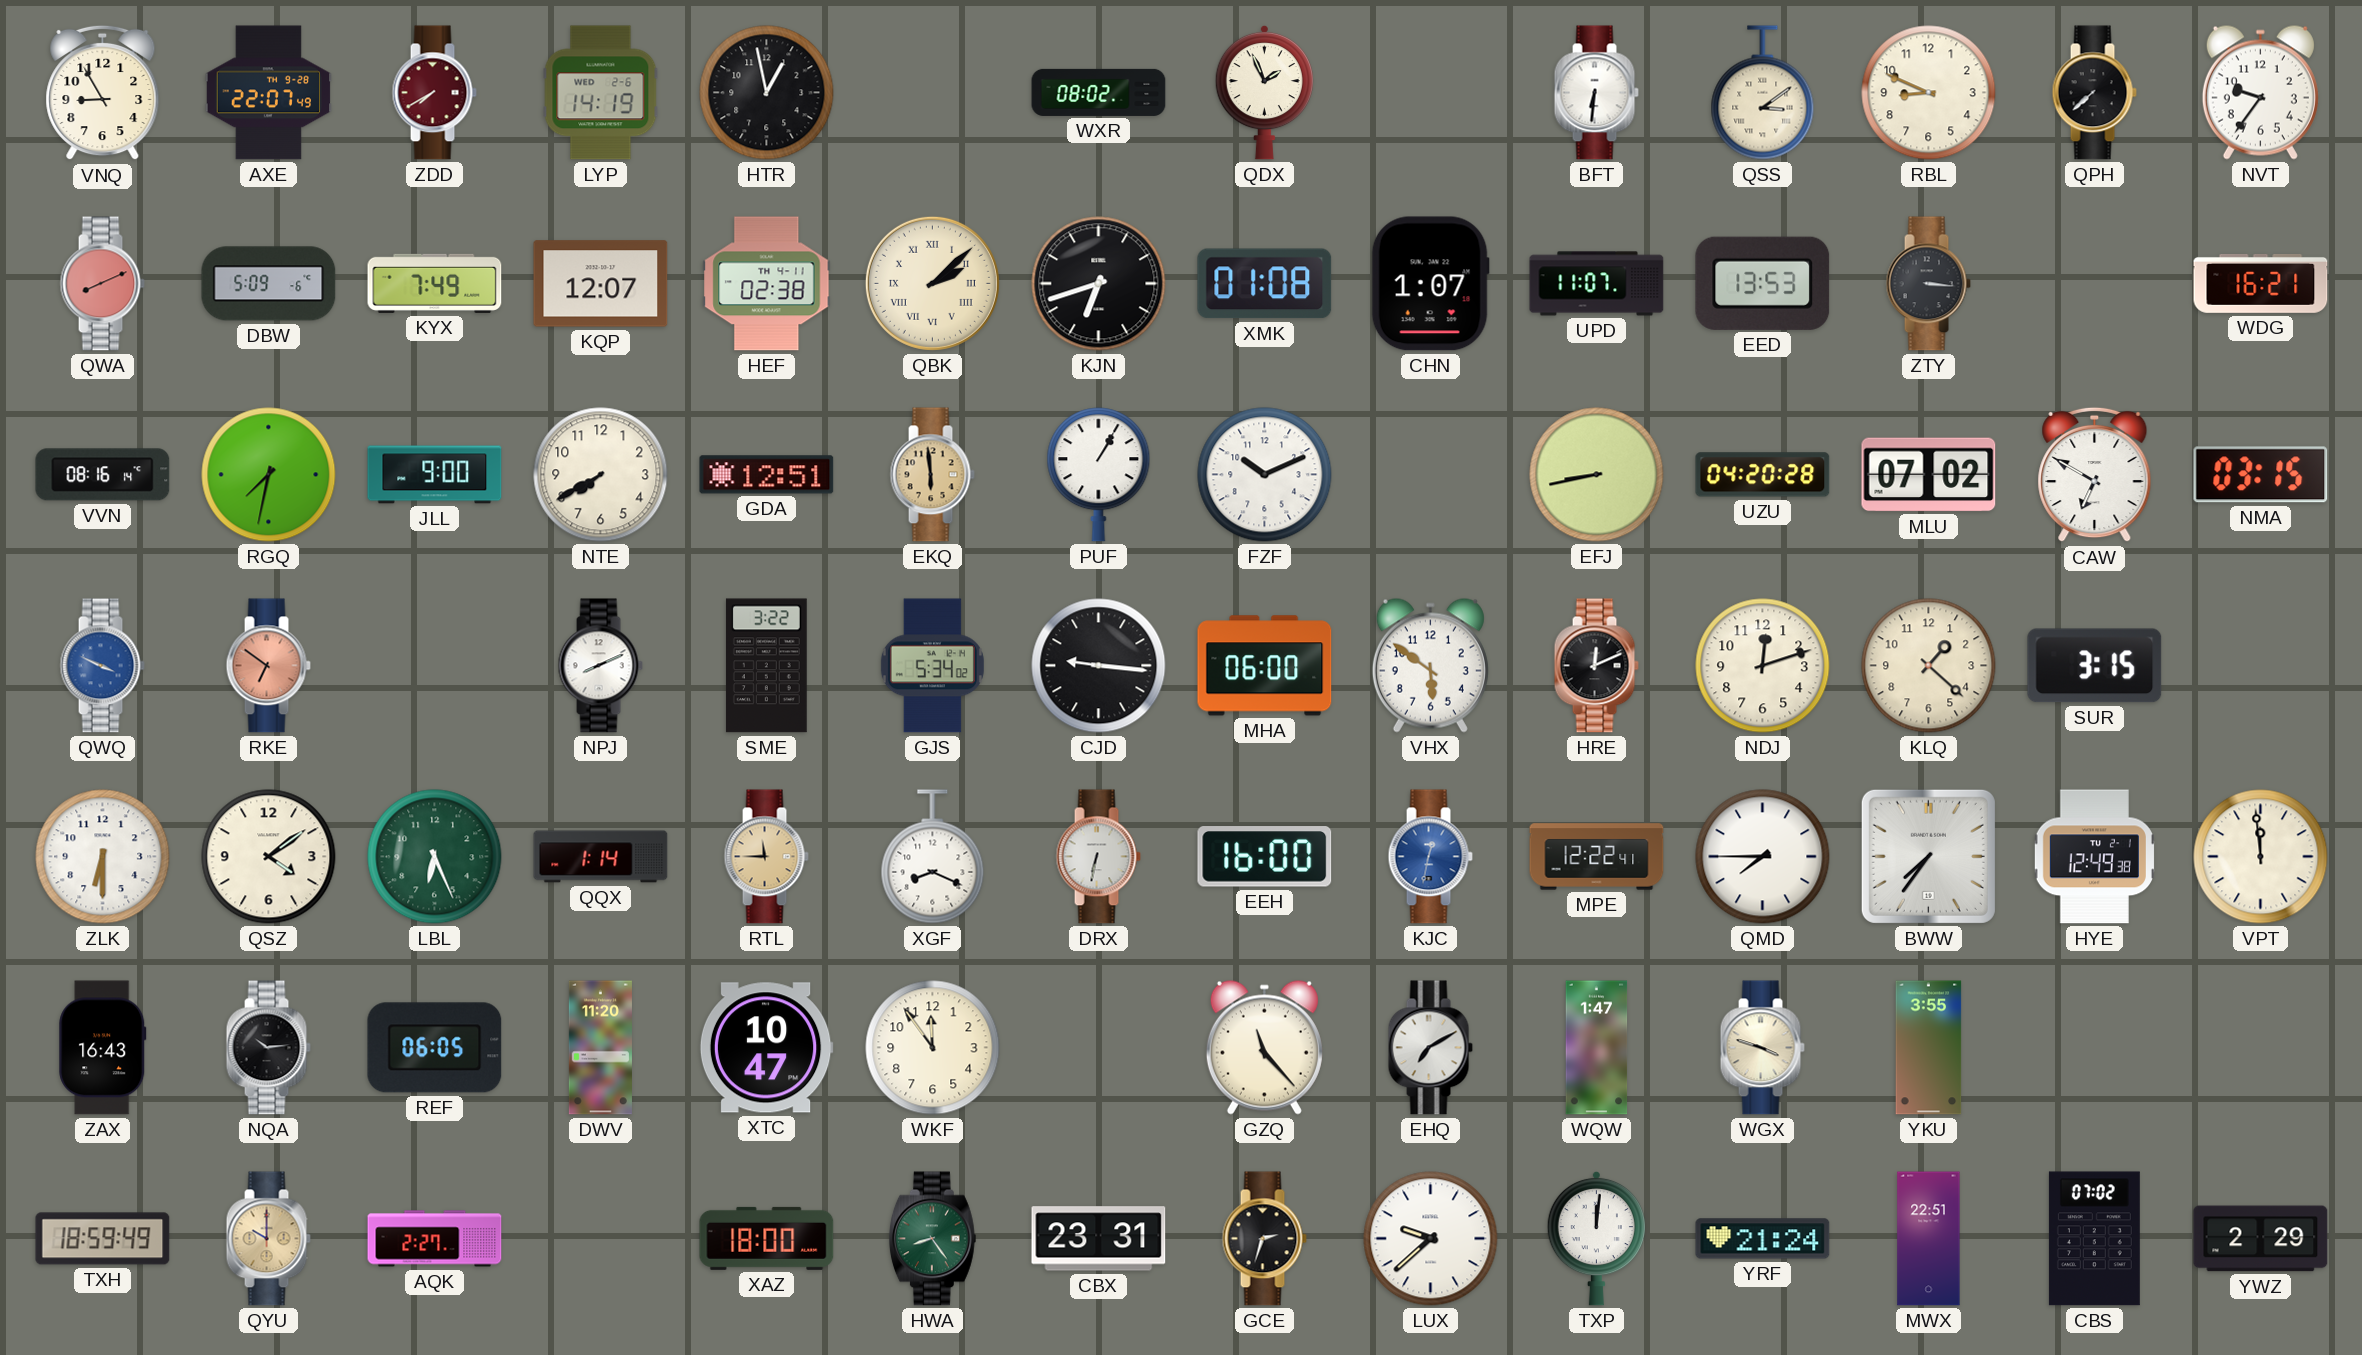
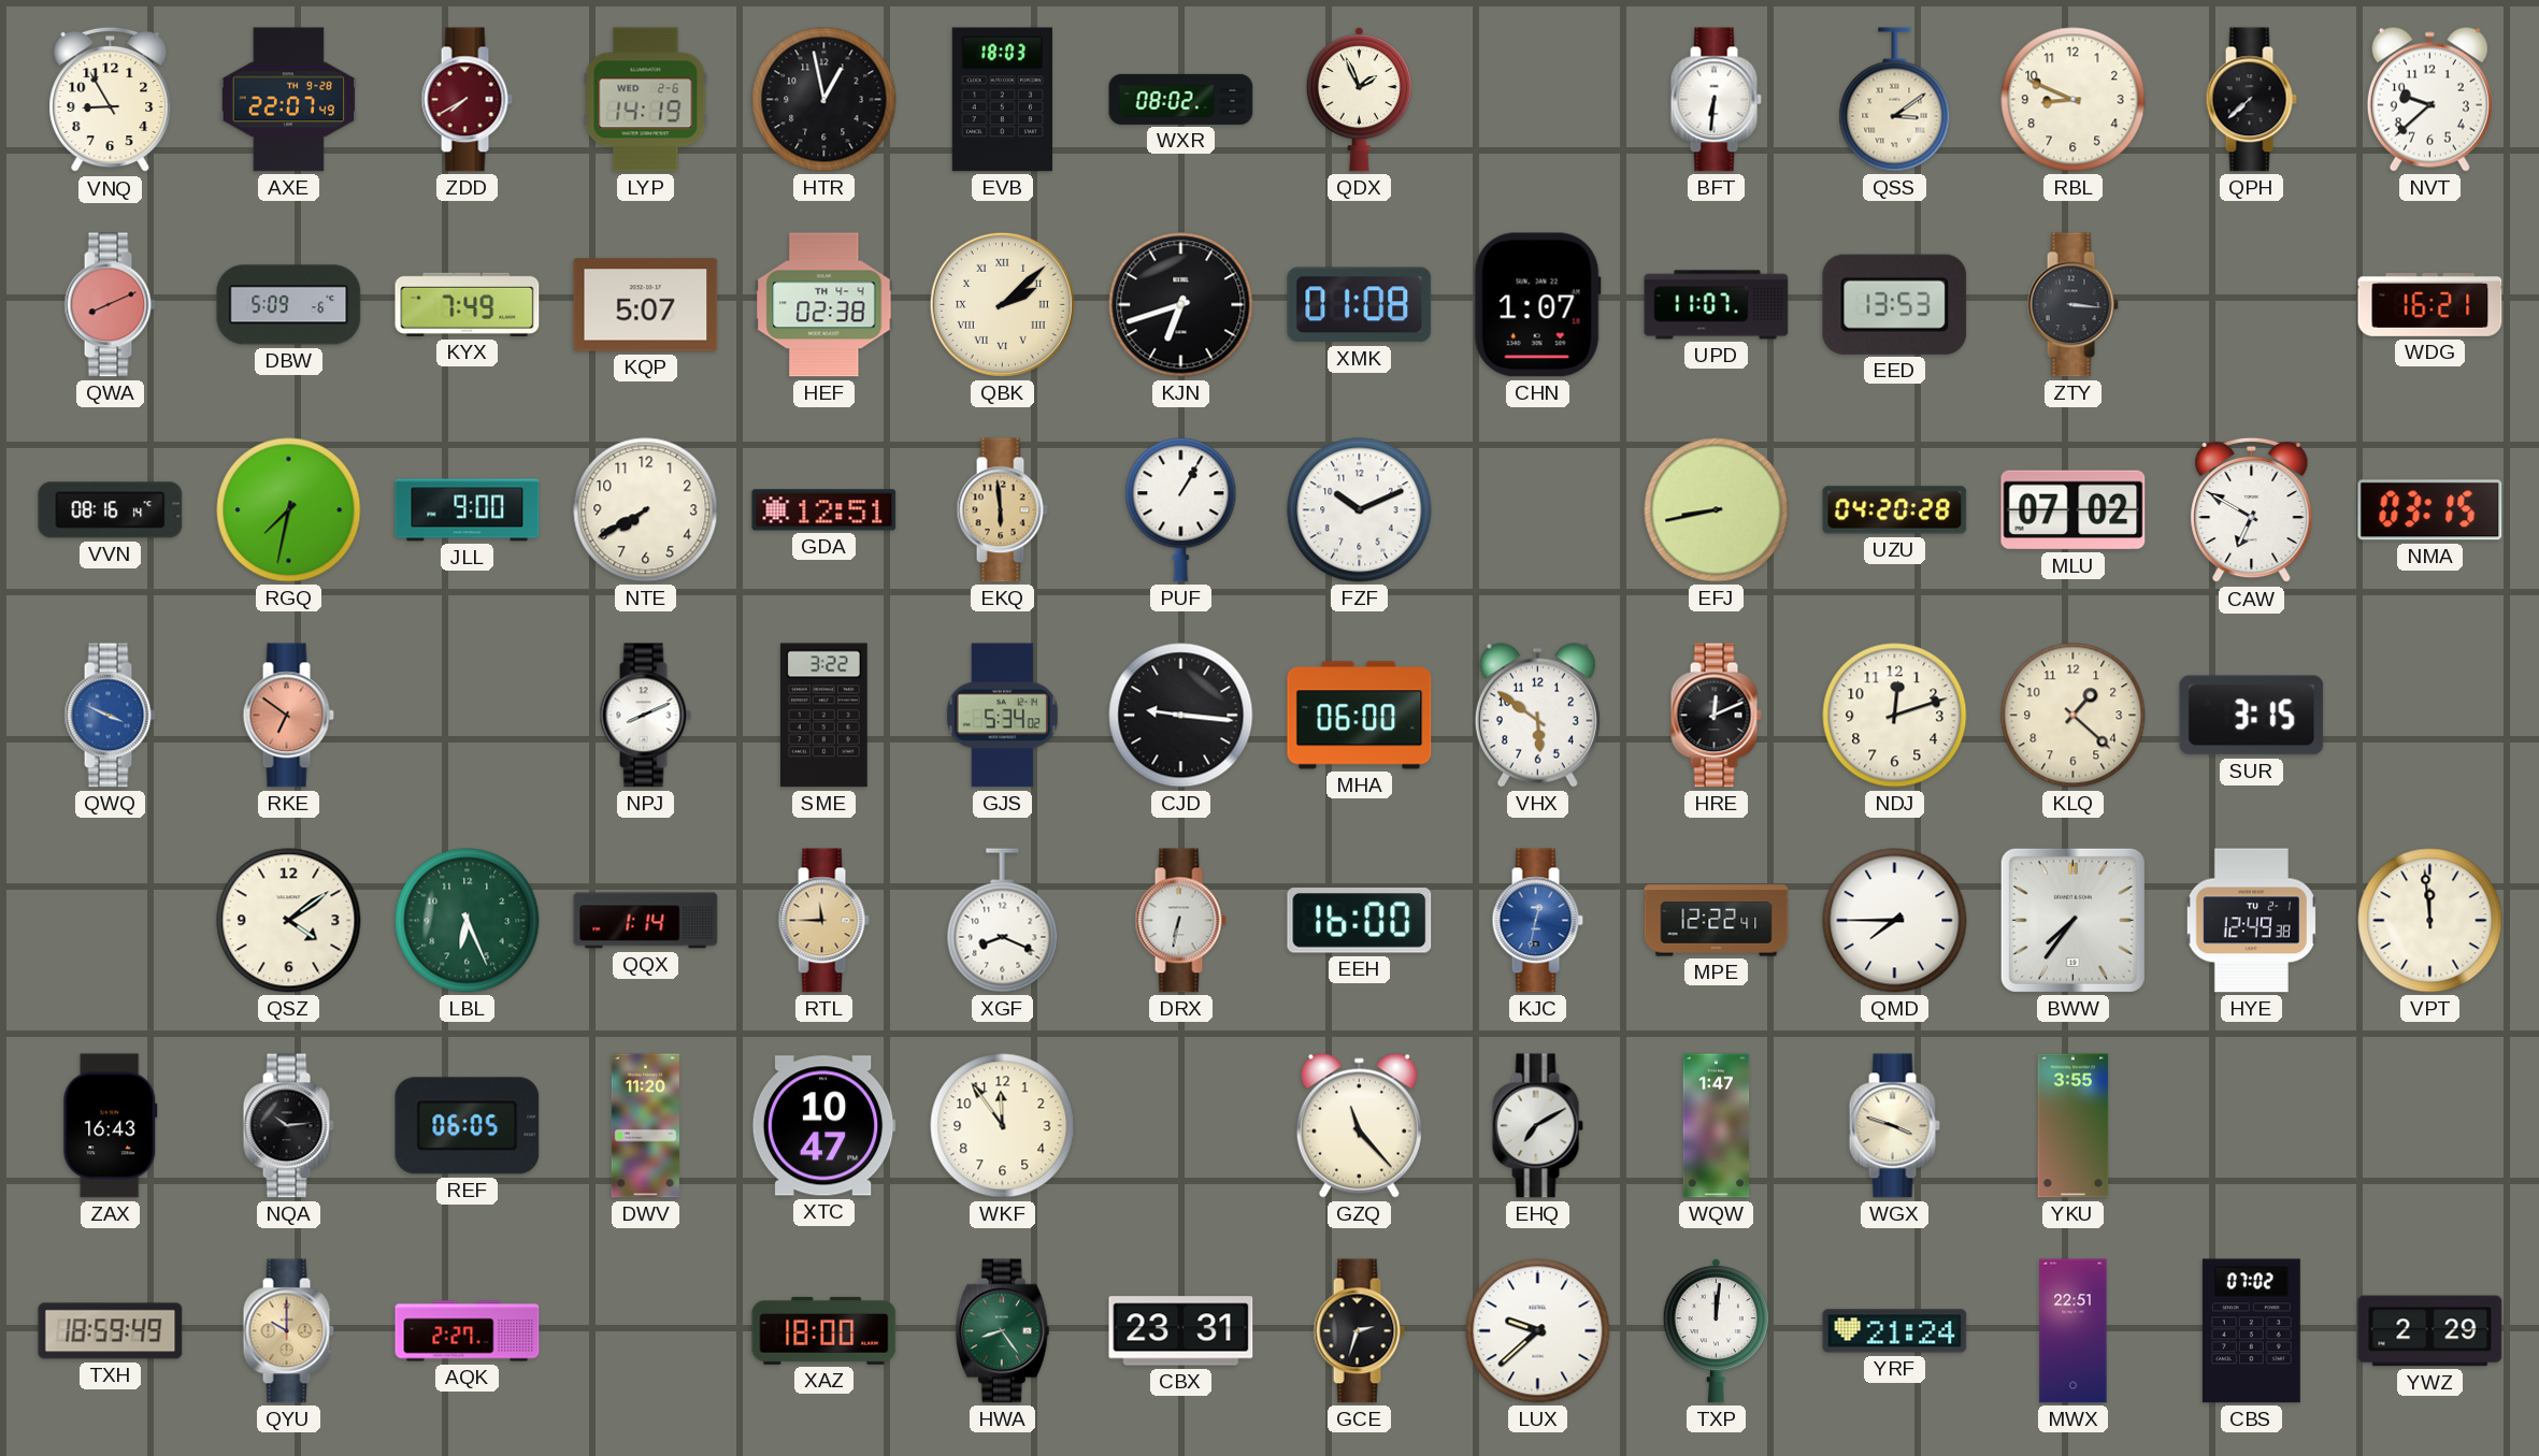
EVB: none -> 18:03 (1002, 100)
NVT: 9:36 -> 9:38 (2429, 99)
KQP: 12:07 -> 5:07 (646, 305)
HEF date: TH 4-11 -> TH 4-4 (824, 305)
ZLK: 6:30 -> none (103, 857)
